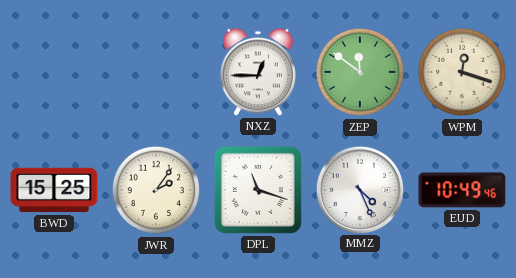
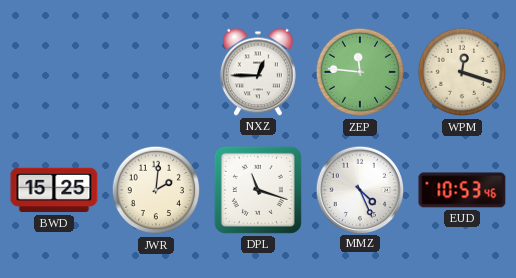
ZEP: 11:51 -> 11:46 (360, 72)
JWR: 2:06 -> 2:01 (156, 190)
EUD: 10:49 -> 10:53 (462, 190)
